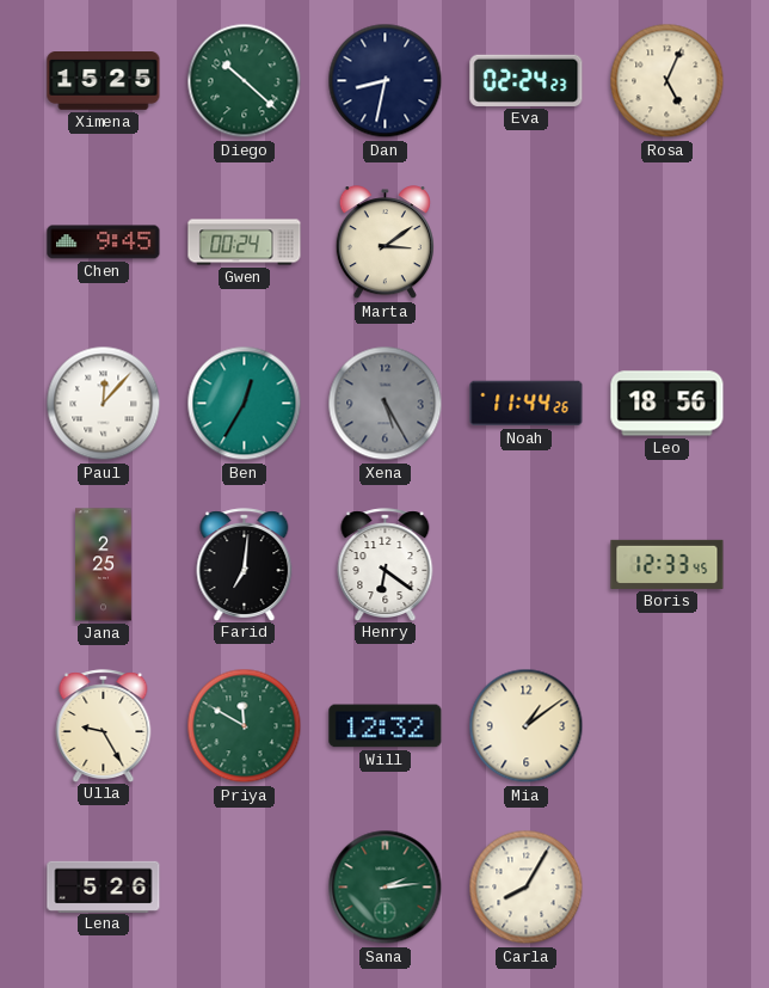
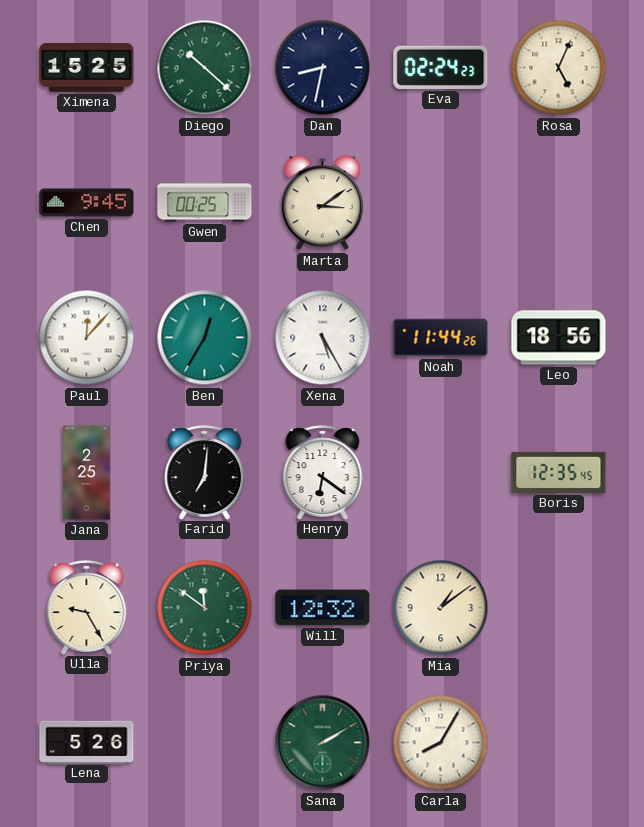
Gwen: 00:24 -> 00:25 (205, 203)
Xena dial: grey -> white (323, 338)
Boris: 12:33 -> 12:35 (559, 472)
Priya: 11:50 -> 11:51 (205, 608)
Sana: 2:14 -> 2:10 (323, 743)
